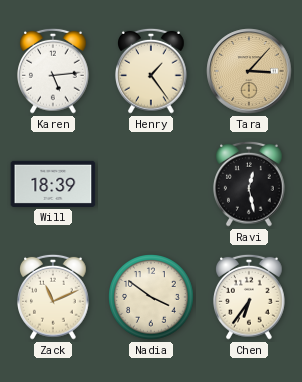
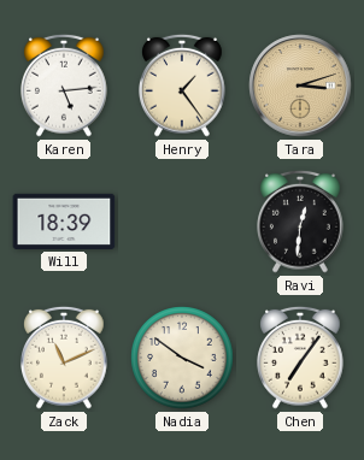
Tara: 3:07 -> 3:12 (300, 85)
Ravi: 12:28 -> 12:31 (301, 222)
Chen: 6:36 -> 7:06 (301, 358)
